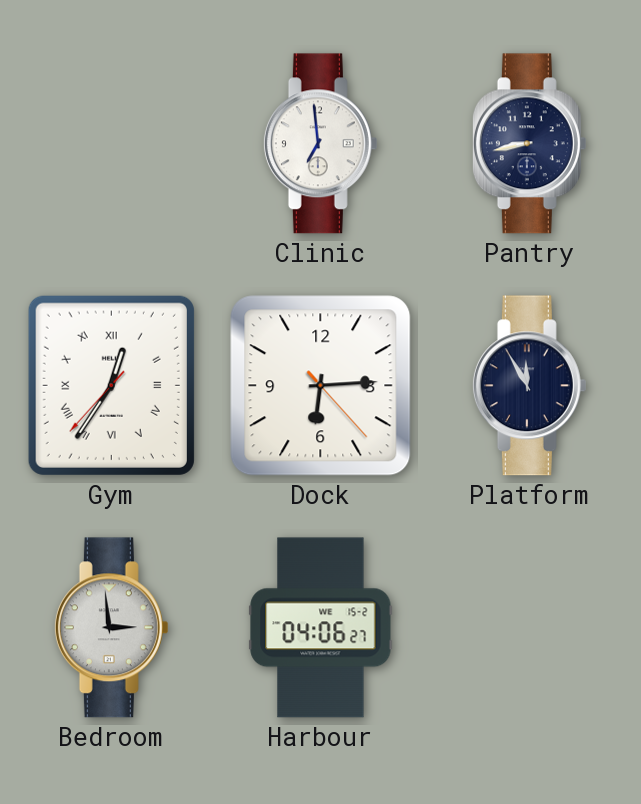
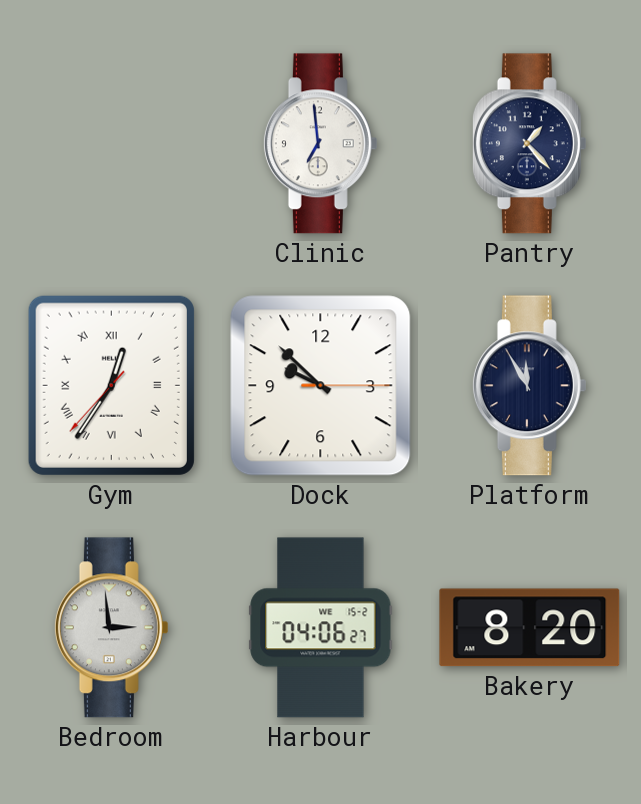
Pantry: 8:43 -> 1:23 (529, 144)
Dock: 6:14 -> 9:52 (321, 386)
Bakery: none -> 8:20 (530, 628)
